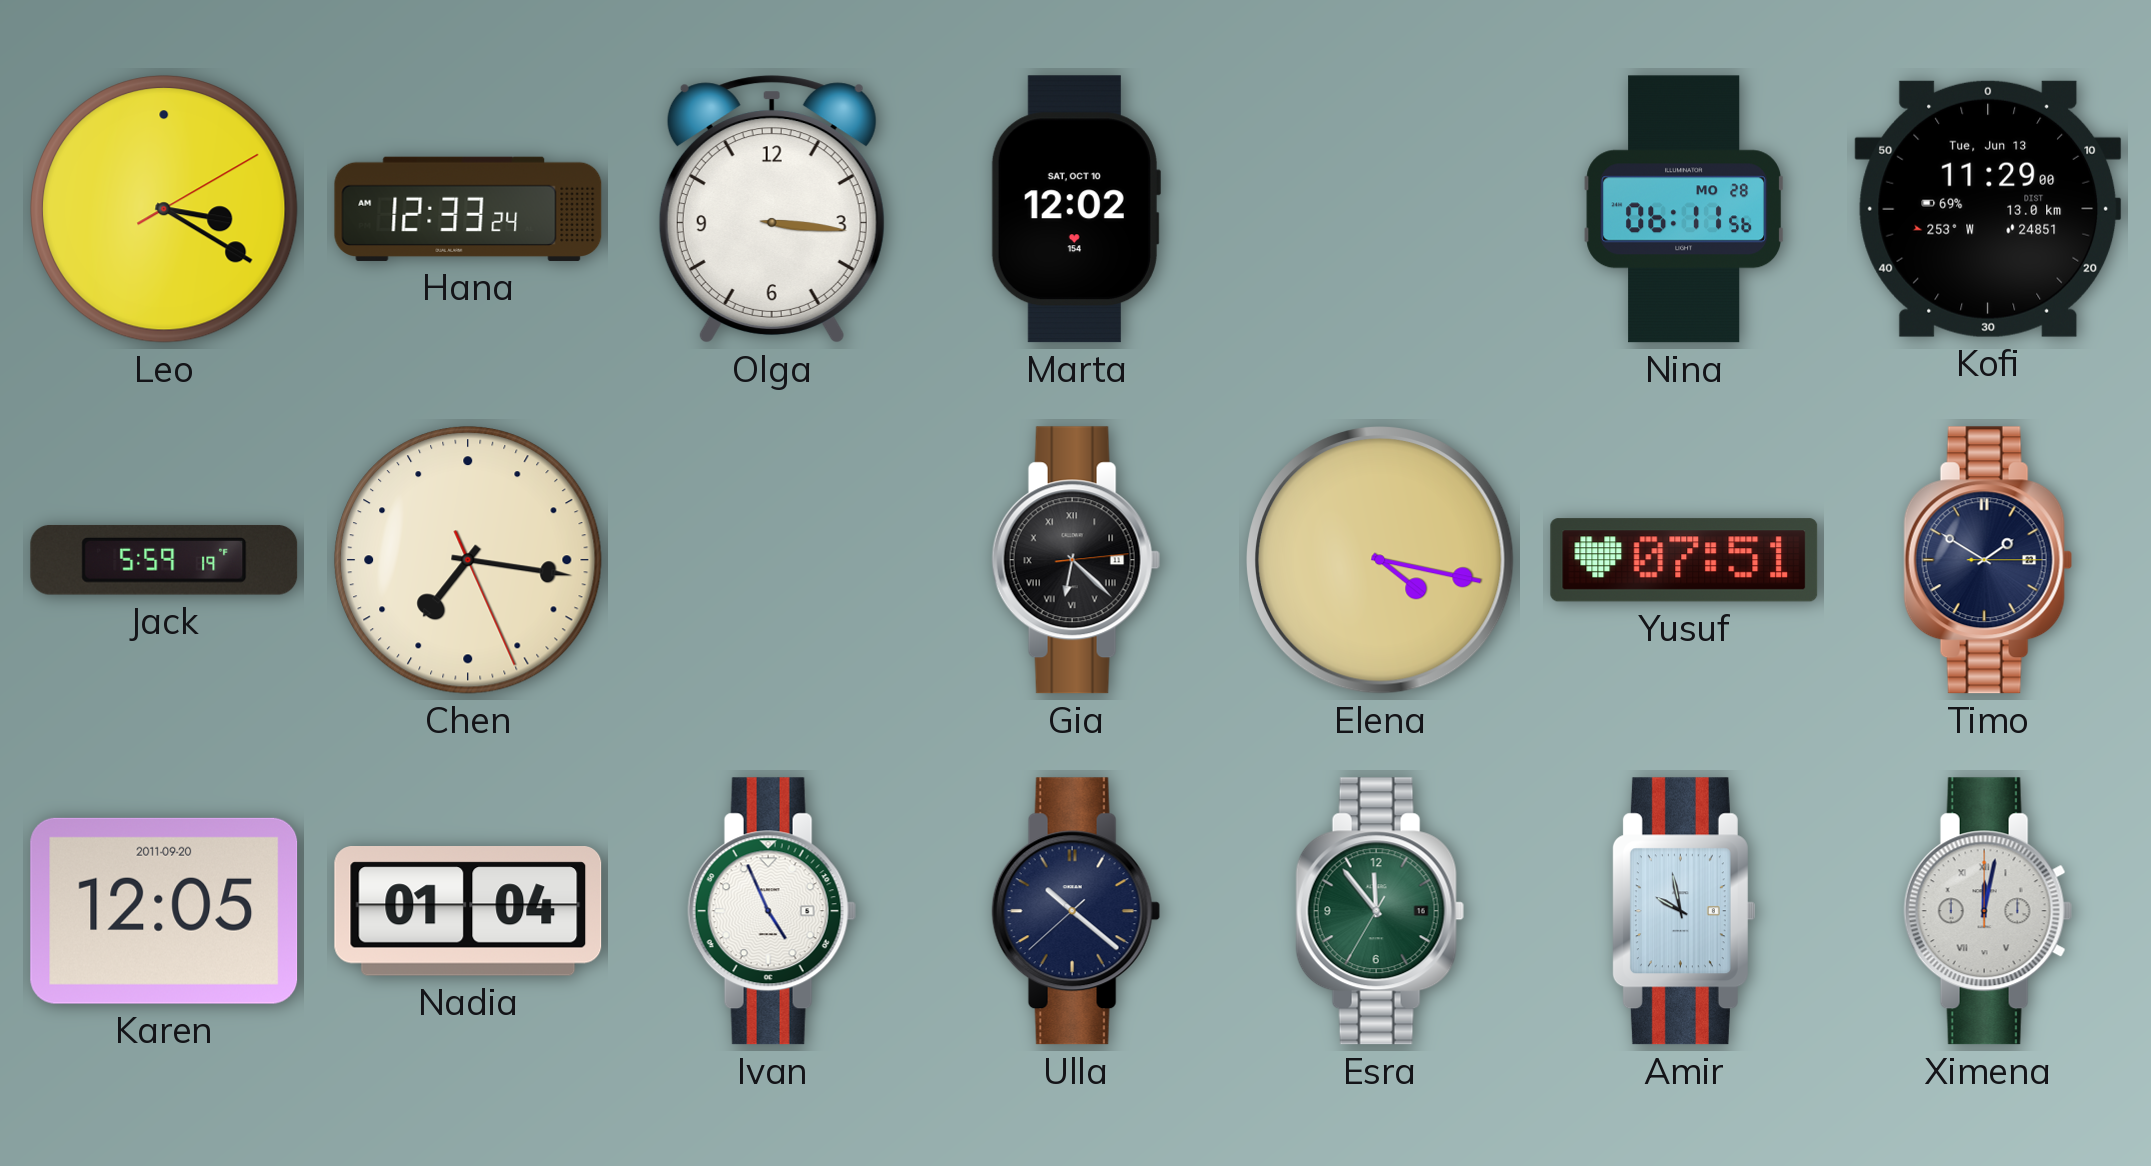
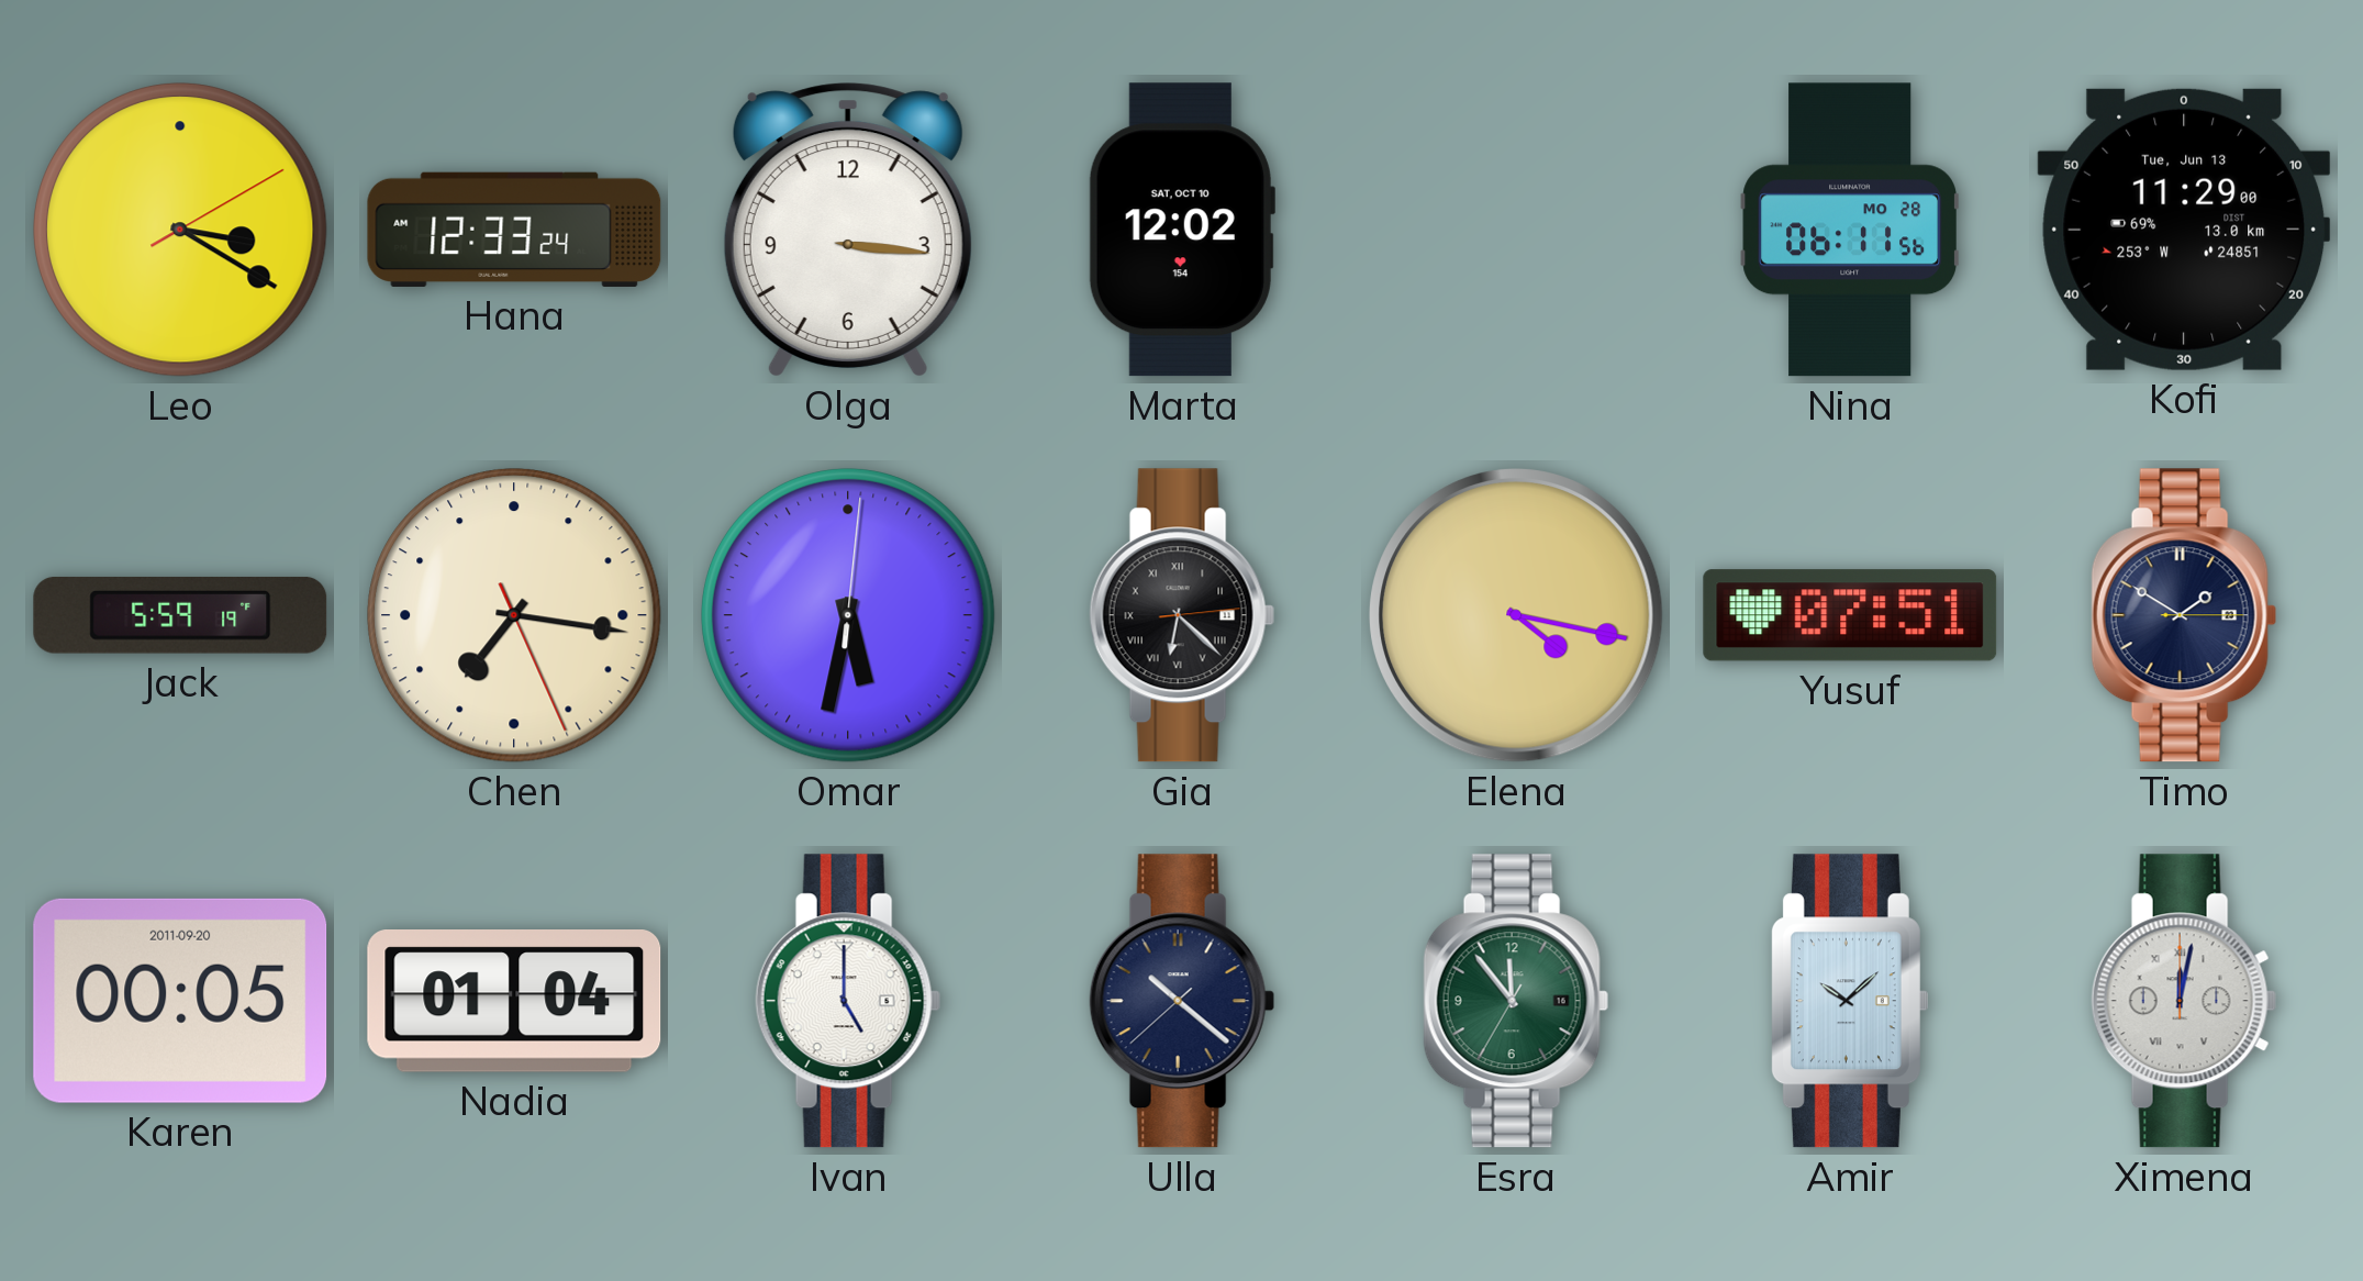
Omar: none -> 5:32 (848, 615)
Karen: 12:05 -> 00:05 (180, 1001)
Ivan: 4:56 -> 5:00 (848, 1001)
Amir: 9:58 -> 10:08 (1850, 1001)
